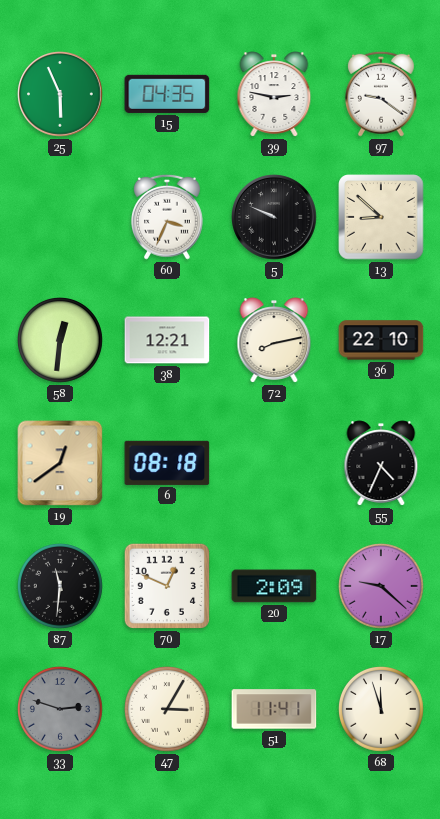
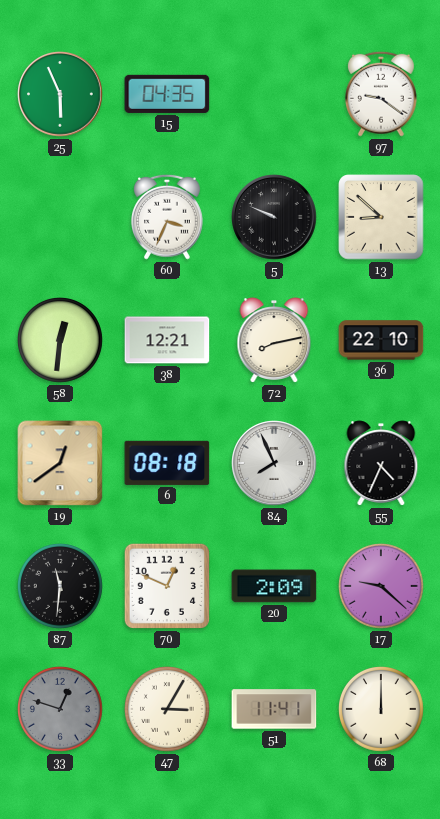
39: 2:47 -> none (274, 94)
84: none -> 7:56 (274, 463)
33: 2:48 -> 12:48 (61, 710)
68: 11:57 -> 12:00 (382, 710)
